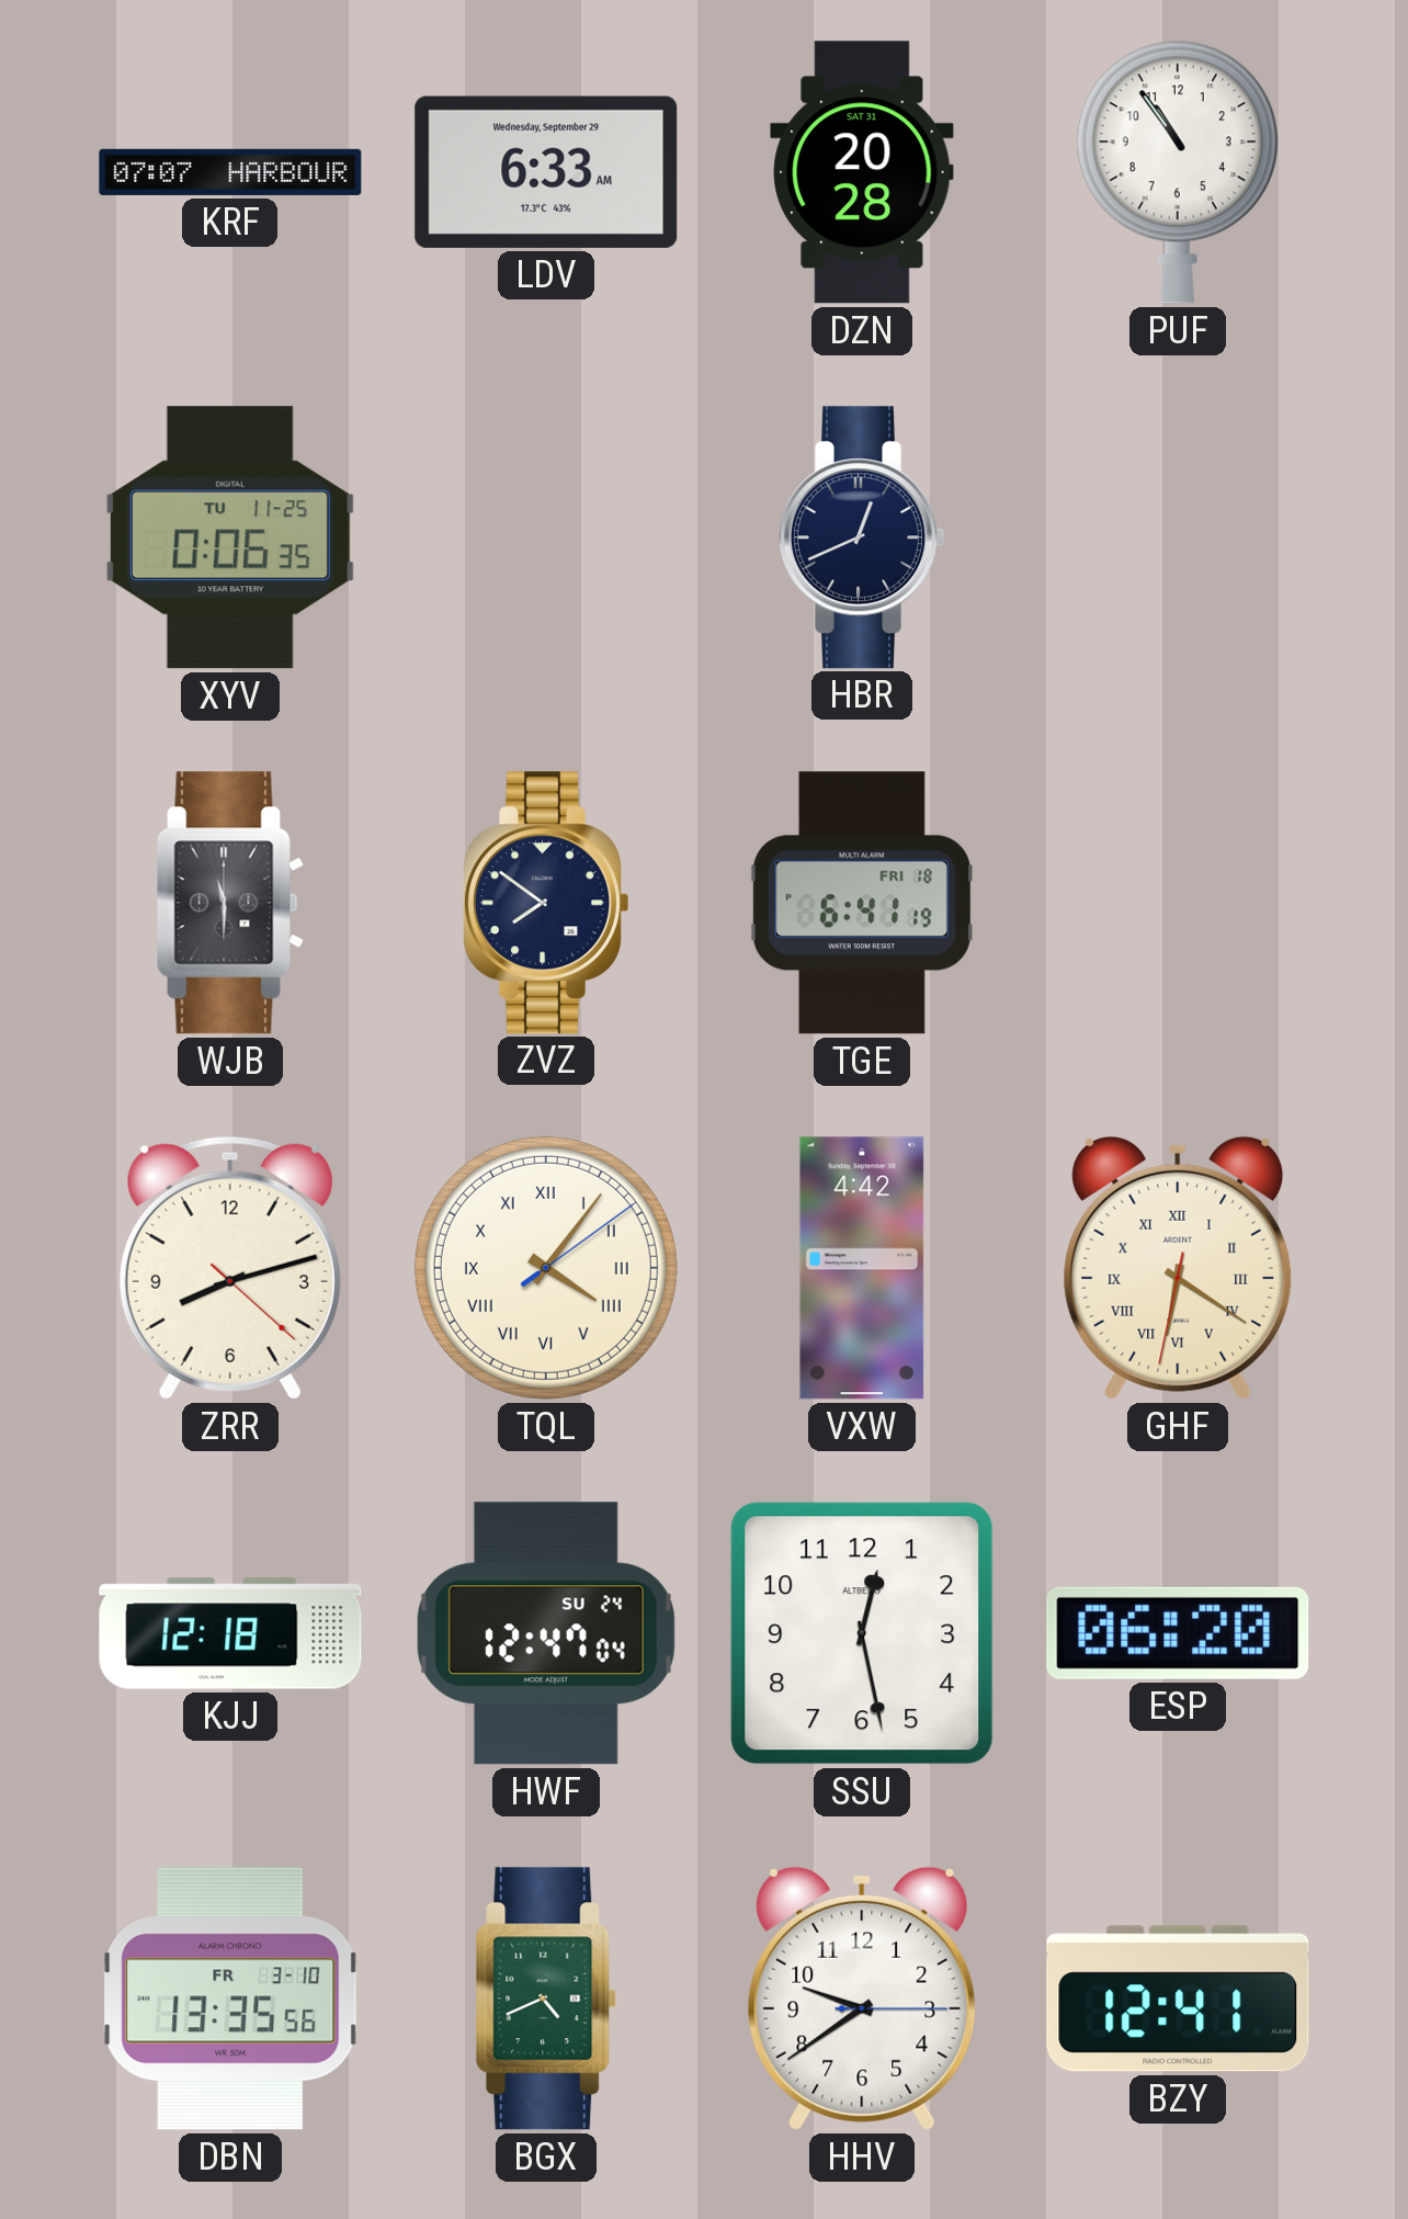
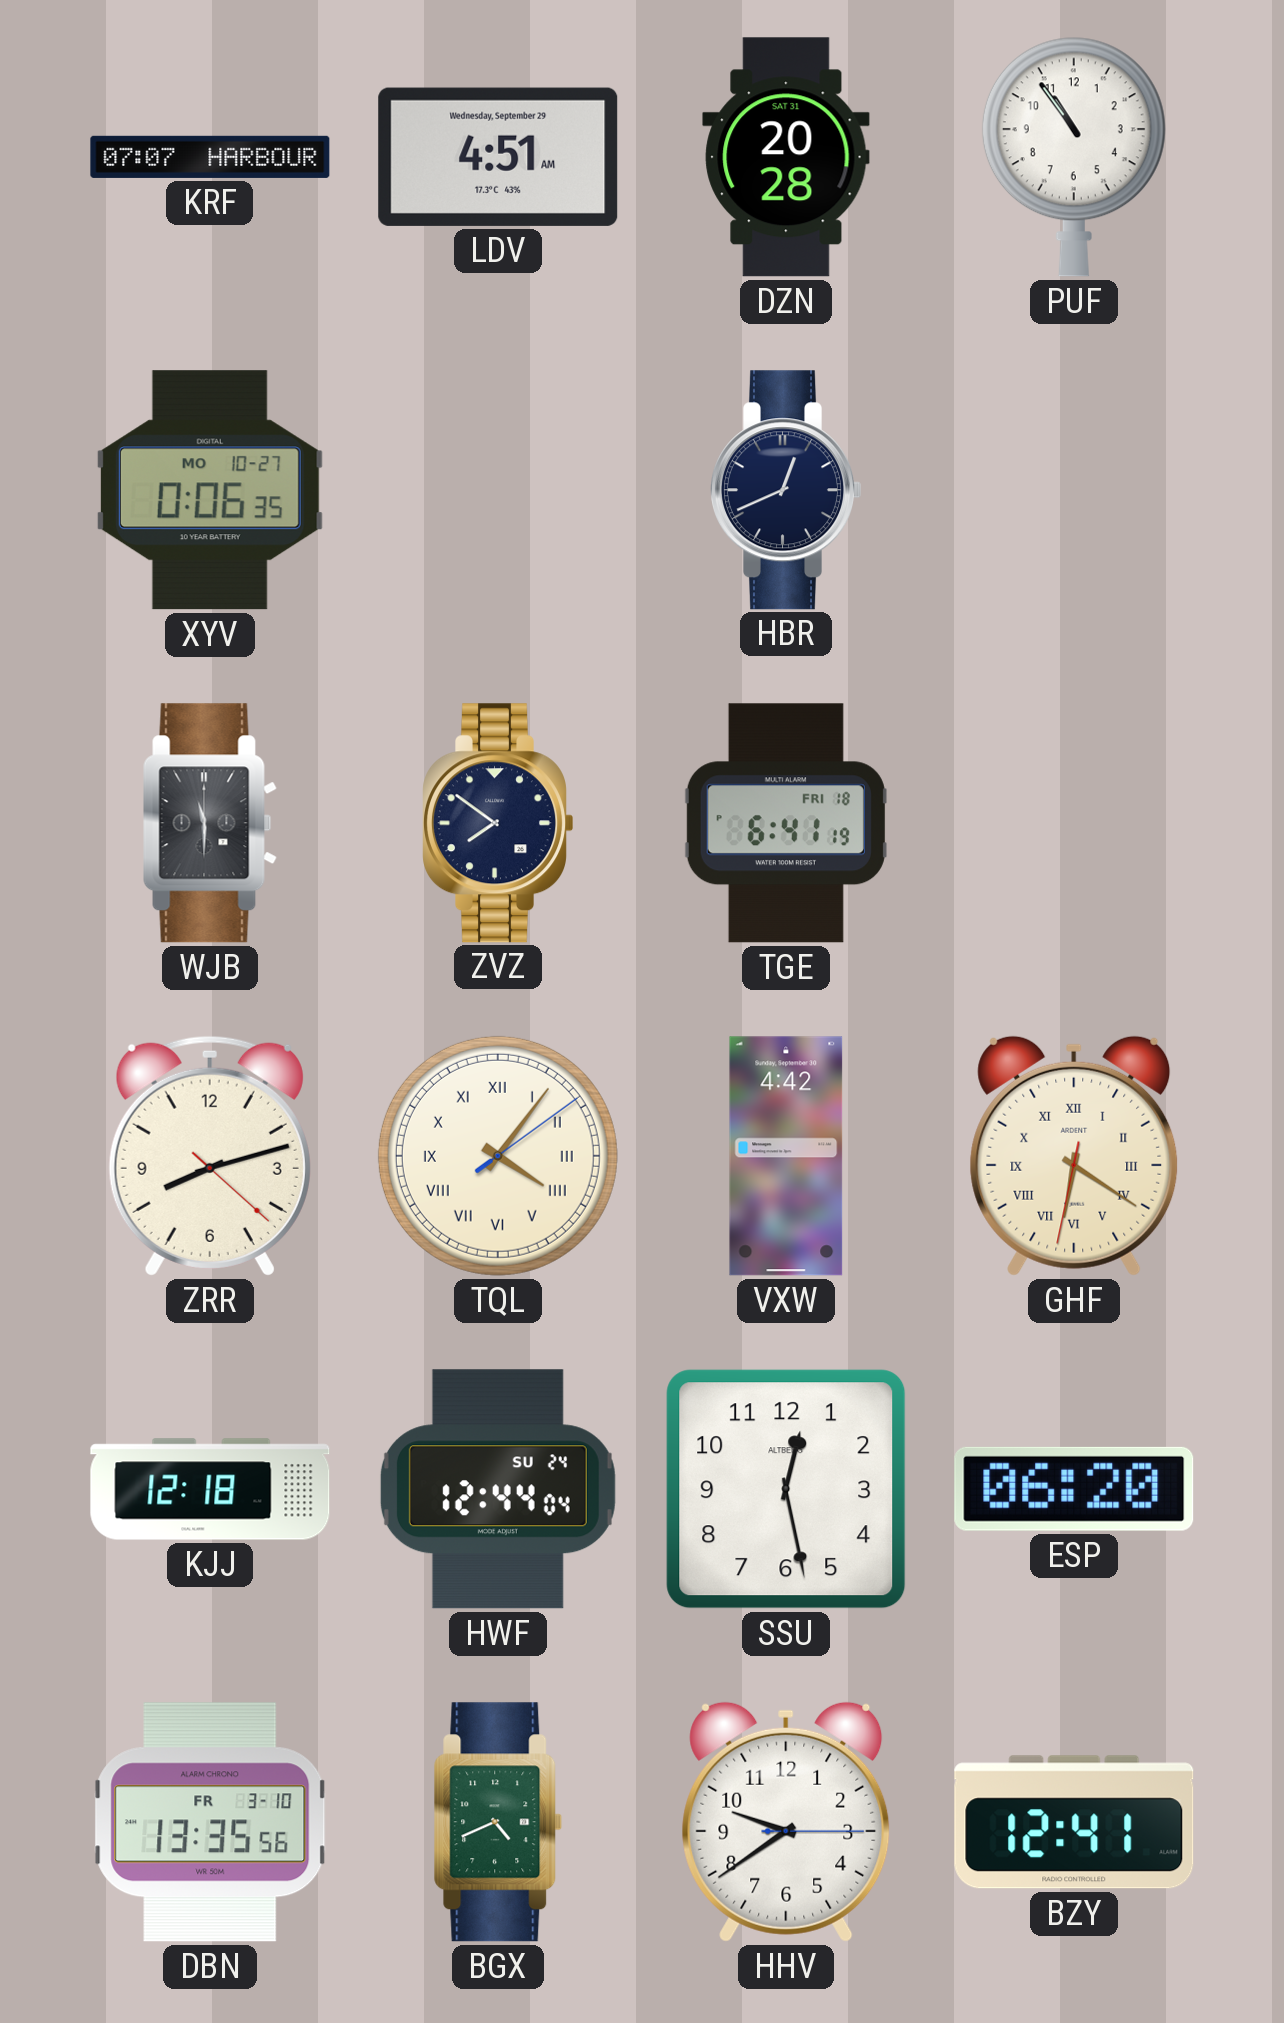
LDV: 6:33 -> 4:51 (498, 157)
XYV date: TU 11-25 -> MO 10-27 (210, 490)
HWF: 12:47 -> 12:44 (498, 1489)
